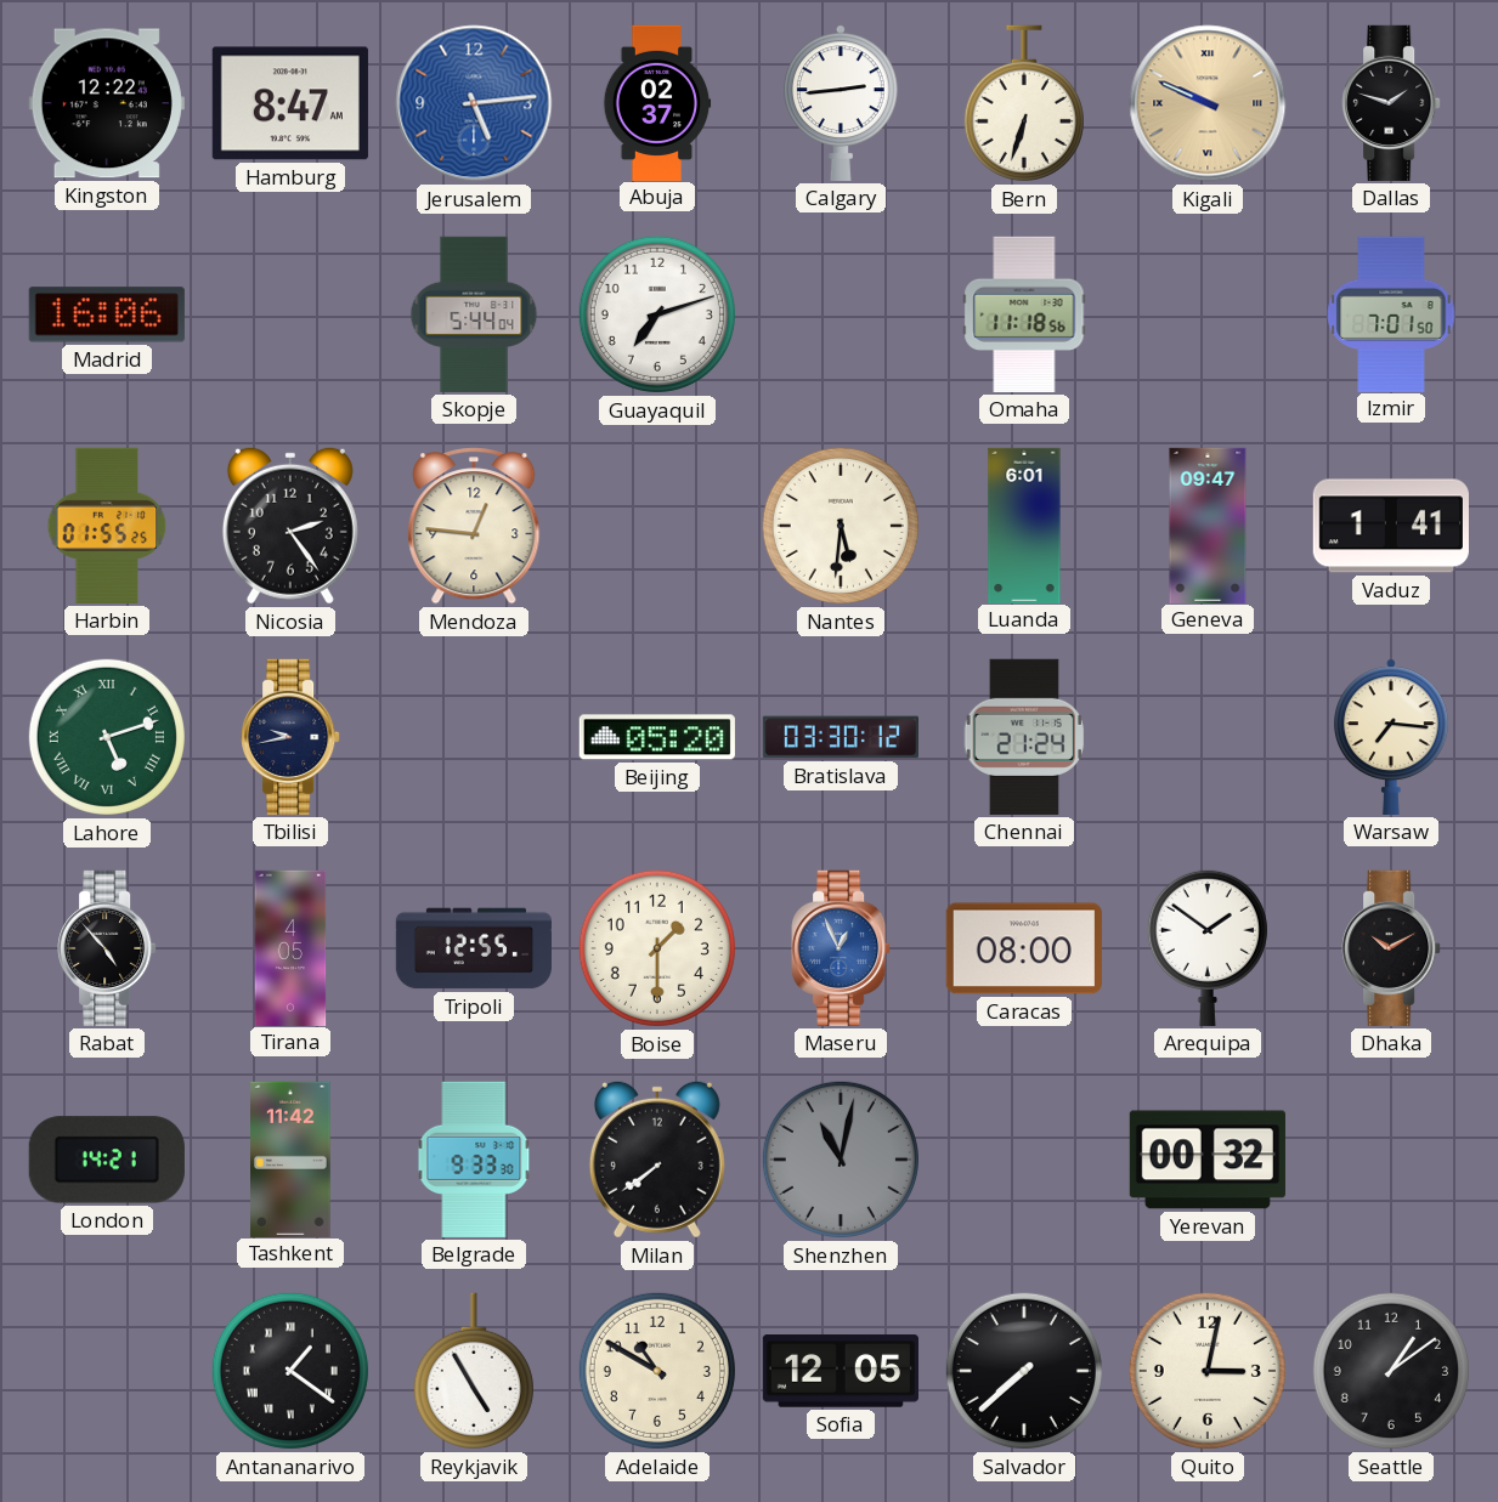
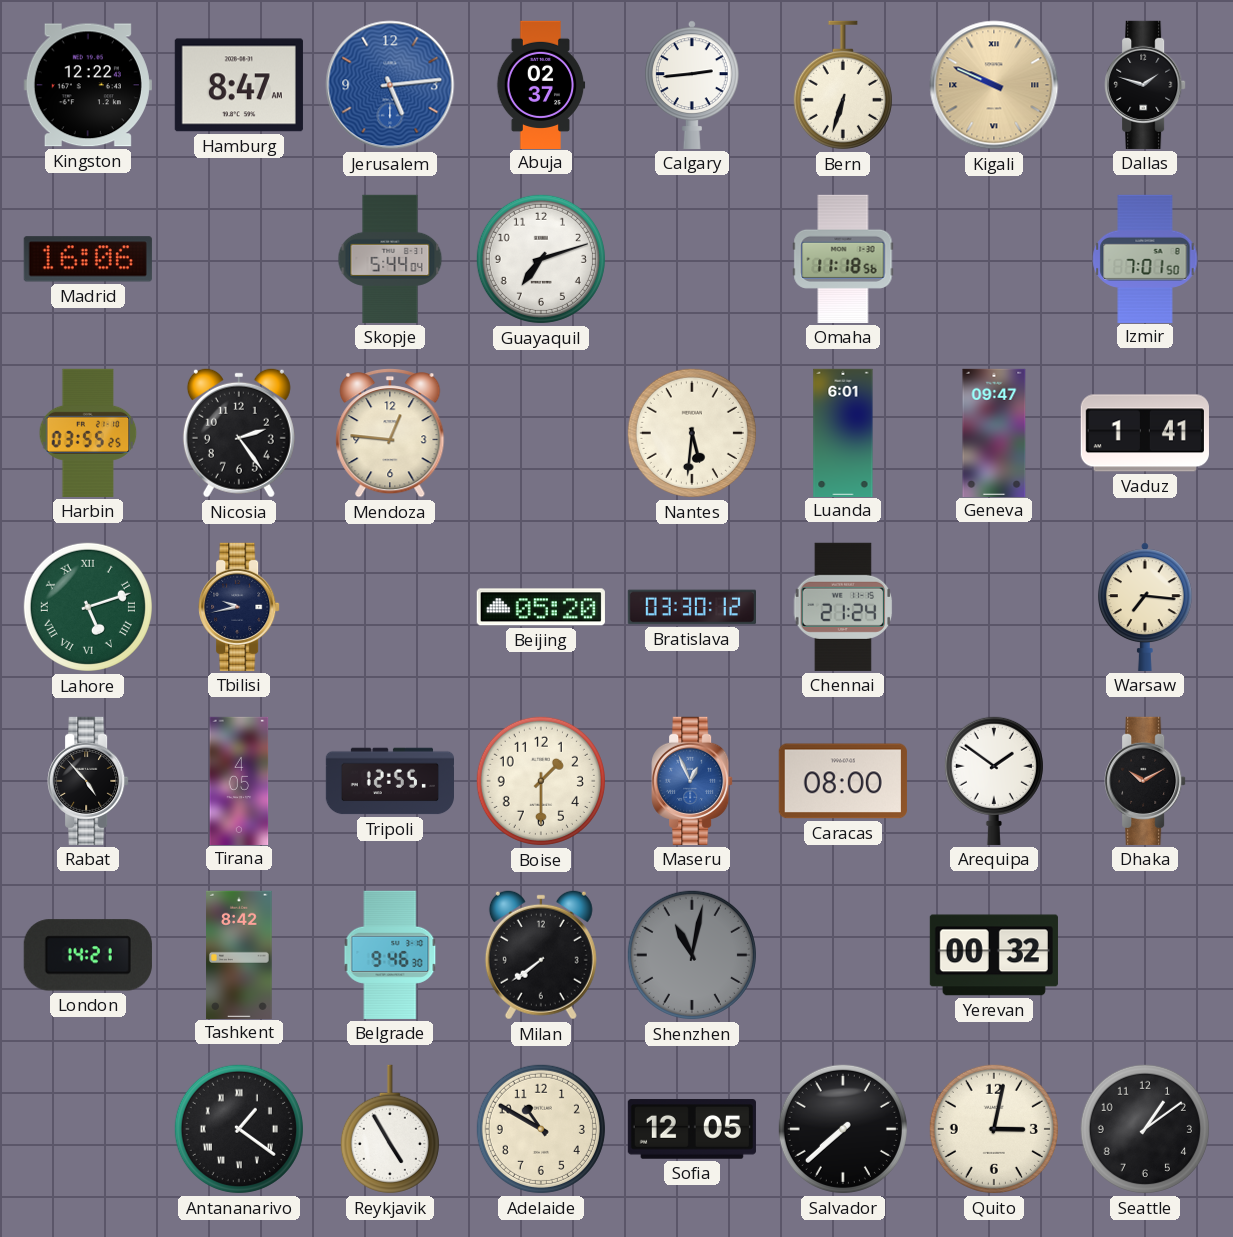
Harbin: 01:55 -> 03:55 (88, 433)
Tashkent: 11:42 -> 8:42 (239, 954)
Belgrade: 9:33 -> 9:46 (390, 955)
